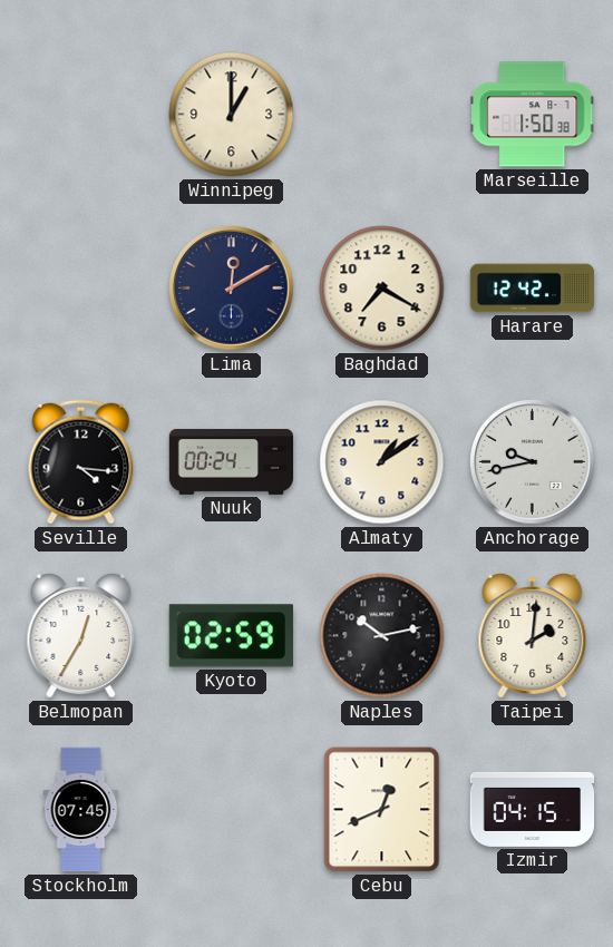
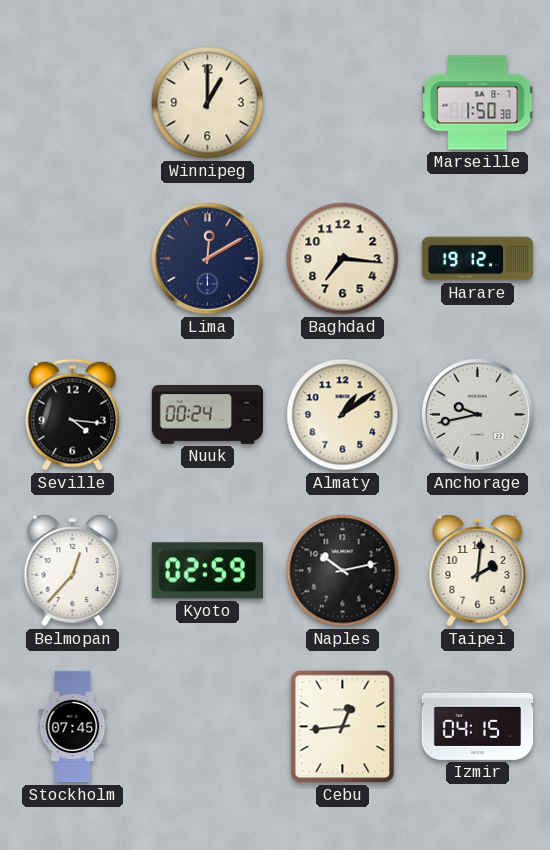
Baghdad: 7:20 -> 7:16 (343, 259)
Harare: 12:42 -> 19:12 (478, 259)
Belmopan: 12:35 -> 12:37 (73, 571)
Cebu: 12:41 -> 12:44 (343, 727)
